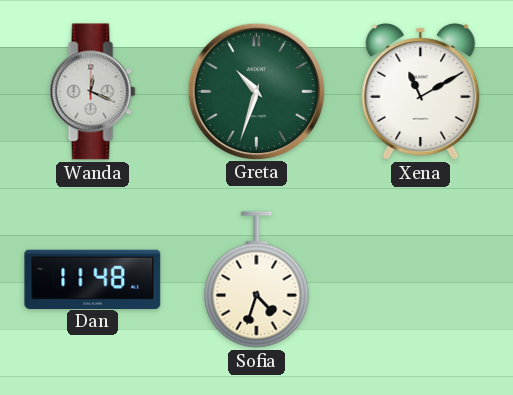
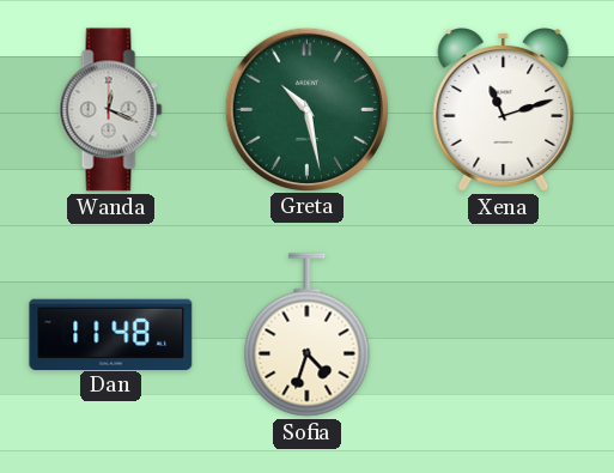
Greta: 10:33 -> 10:28 (306, 109)
Xena: 11:10 -> 11:12 (504, 110)
